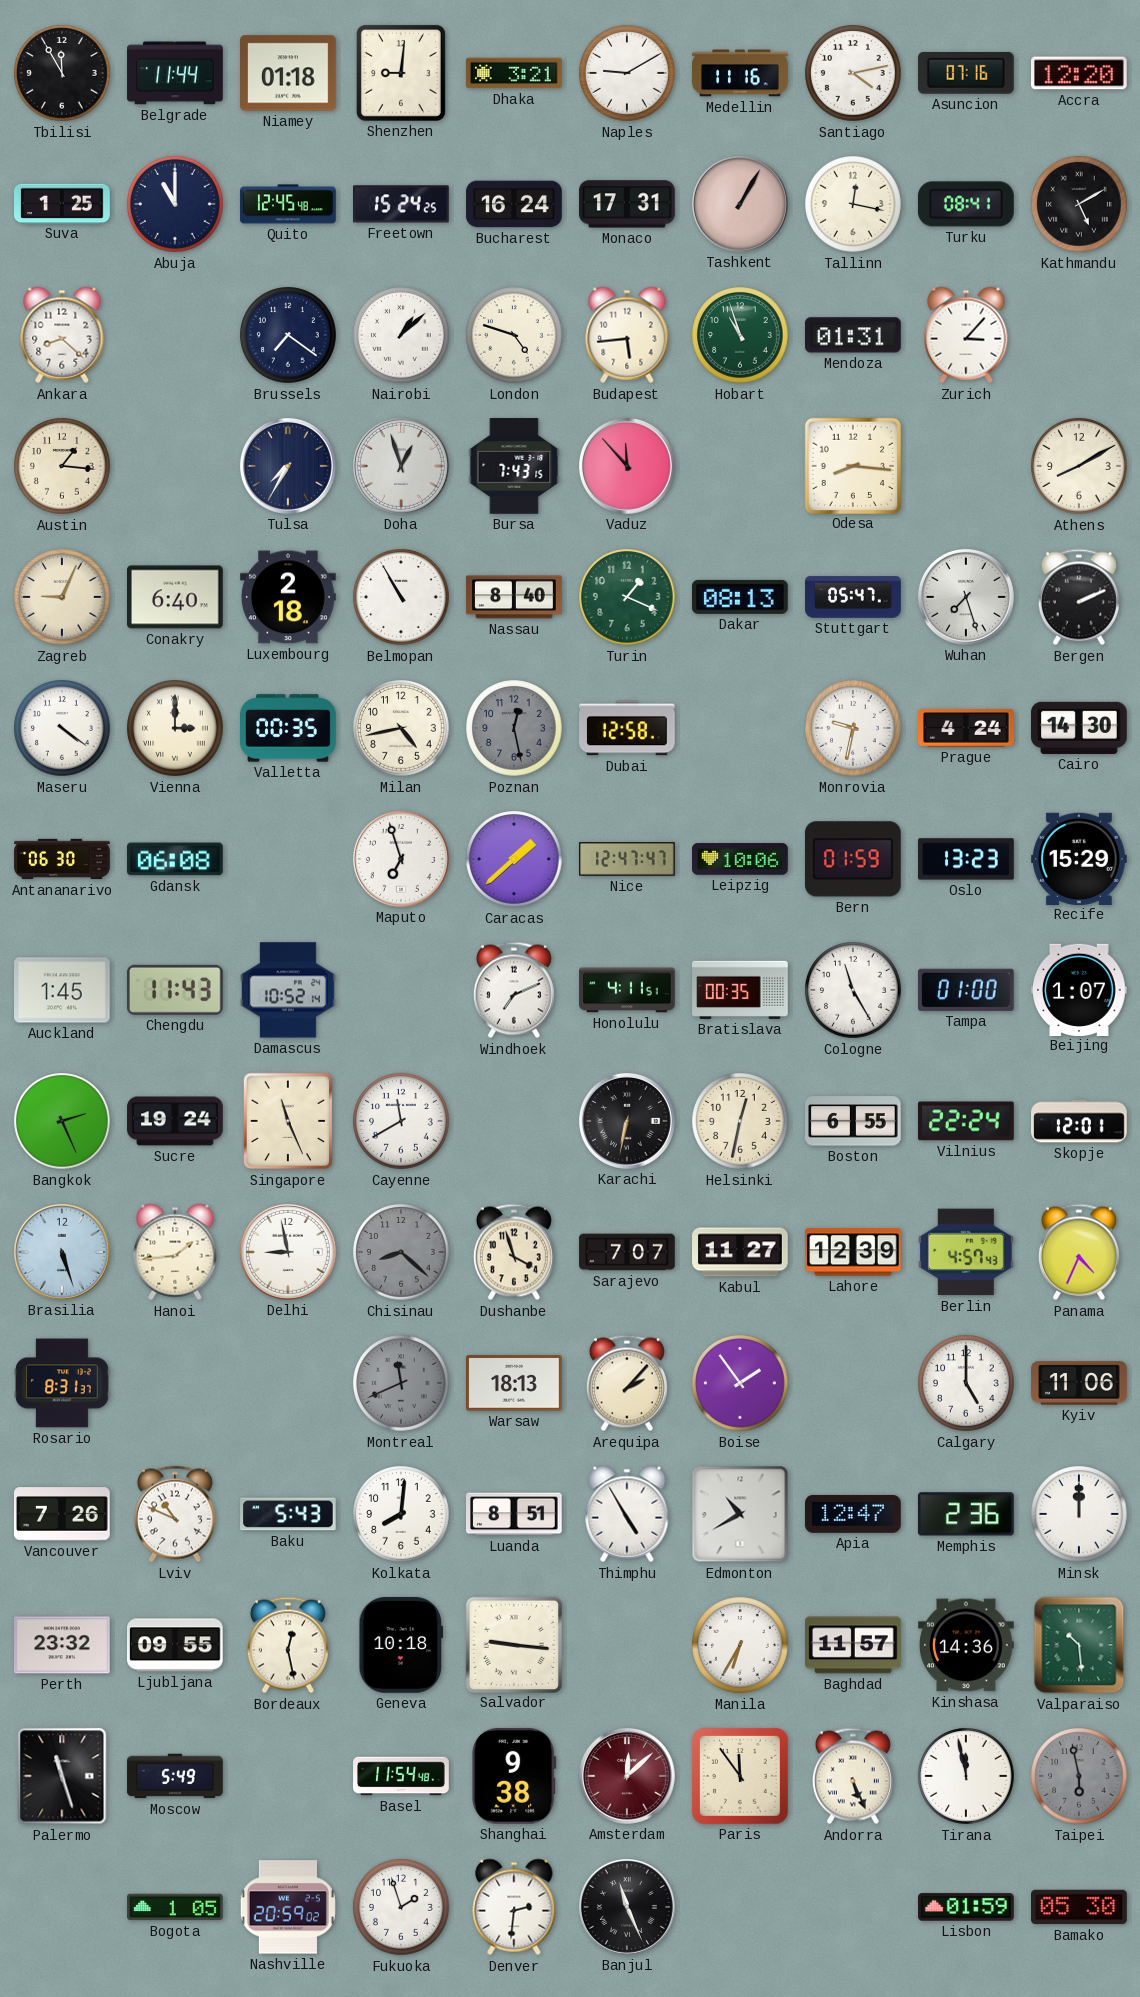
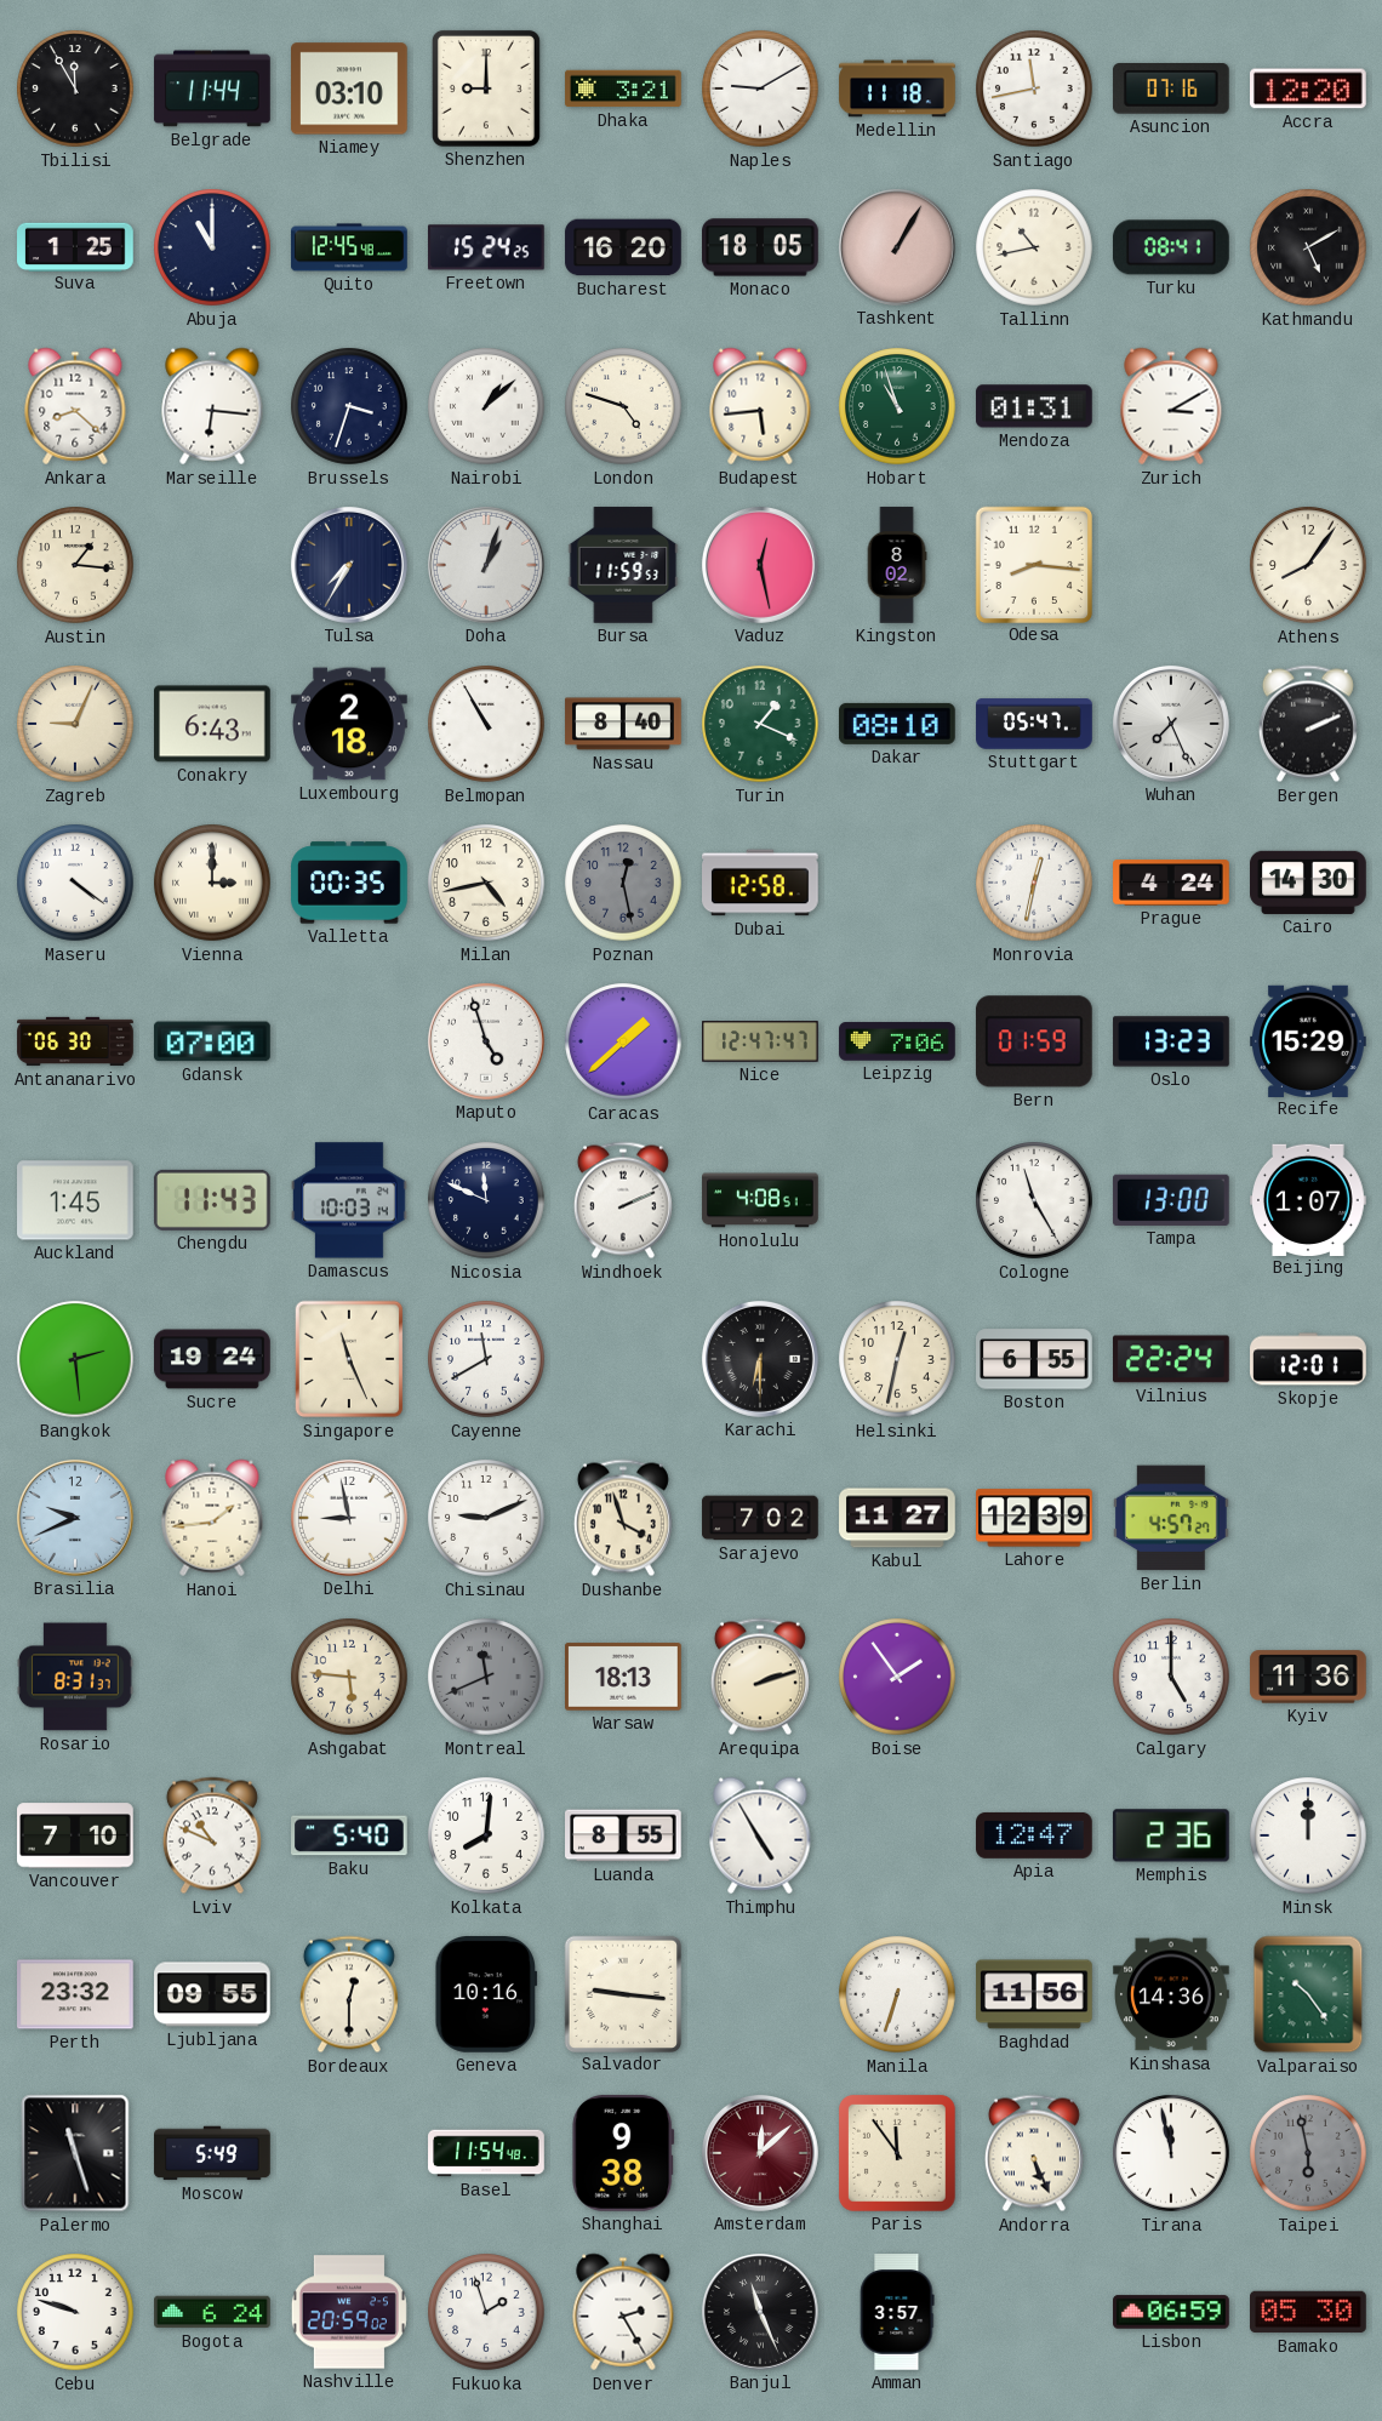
Niamey: 01:18 -> 03:10 (350, 88)
Shenzhen: 9:01 -> 9:00 (486, 88)
Medellin: 11:16 -> 11:18 (897, 88)
Santiago: 4:13 -> 11:43 (1034, 88)
Bucharest: 16:24 -> 16:20 (623, 247)
Monaco: 17:31 -> 18:05 (761, 247)
Tallinn: 12:17 -> 10:43 (1034, 247)
Marseille: none -> 6:16 (212, 406)
Brussels: 7:21 -> 3:33 (349, 406)
Zurich: 3:07 -> 3:10 (1171, 406)
Doha: 12:57 -> 1:03 (486, 565)
Bursa: 7:43 -> 11:59 (623, 565)
Vaduz: 11:53 -> 12:28 (760, 565)
Kingston: none -> 8:02 (897, 565)
Athens: 8:10 -> 8:06 (1308, 565)
Conakry: 6:40 -> 6:43 (213, 724)
Dakar: 08:13 -> 08:10 (898, 724)
Wuhan: 7:27 -> 7:26 (1171, 724)
Monrovia: 9:32 -> 12:32 (1034, 883)
Gdansk: 06:08 -> 07:00 (212, 1041)
Maputo: 6:57 -> 4:57 (486, 1041)
Leipzig: 10:06 -> 7:06 (897, 1041)
Damascus: 10:52 -> 10:03 (350, 1200)
Nicosia: none -> 11:49 (486, 1200)
Windhoek: 7:11 -> 2:11 (623, 1200)
Honolulu: 4:11 -> 4:08 (760, 1200)
Bratislava: 00:35 -> none (740, 990)
Tampa: 01:00 -> 13:00 (1171, 1200)
Bangkok: 2:26 -> 2:29 (75, 1359)
Karachi: 6:32 -> 6:30 (760, 1359)
Brasilia: 5:27 -> 9:41 (75, 1518)
Chisinau: 8:22 -> 9:11 (486, 1518)
Chisinau dial: grey -> white (486, 1518)
Sarajevo: 7:07 -> 7:02 (760, 1518)
Berlin: 4:57:43 -> 4:57:27 (1172, 1518)
Panama: 4:34 -> none (1079, 1252)
Ashgabat: none -> 5:46 (349, 1677)
Arequipa: 2:07 -> 2:12 (760, 1677)
Kyiv: 11:06 -> 11:36 (1308, 1677)
Vancouver: 7:26 -> 7:10 (76, 1835)
Baku: 5:43 -> 5:40 (350, 1835)
Luanda: 8:51 -> 8:55 (624, 1835)
Edmonton: 10:40 -> none (740, 1514)
Bordeaux: 12:28 -> 12:30 (349, 1994)
Geneva: 10:18 -> 10:16 (486, 1995)
Manila: 6:35 -> 6:33 (897, 1994)
Baghdad: 11:57 -> 11:56 (1034, 1994)
Valparaiso: 10:29 -> 10:24 (1308, 1994)
Cebu: none -> 9:48 (75, 2312)
Bogota: 1:05 -> 6:24 (212, 2312)
Denver: 2:31 -> 2:25 (623, 2312)
Amman: none -> 3:57 (897, 2312)
Lisbon: 01:59 -> 06:59 (1171, 2312)
